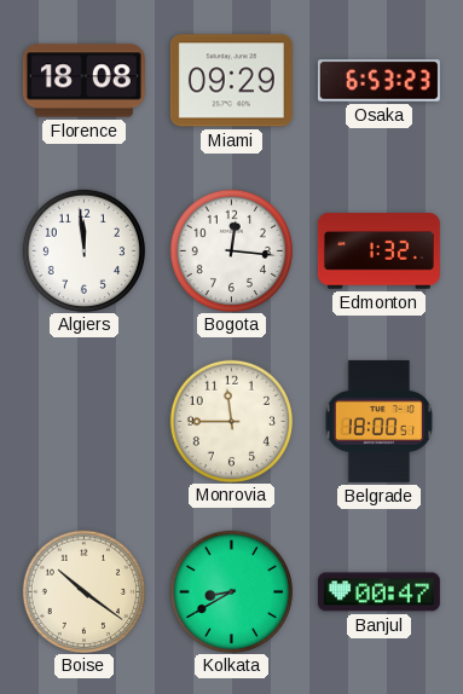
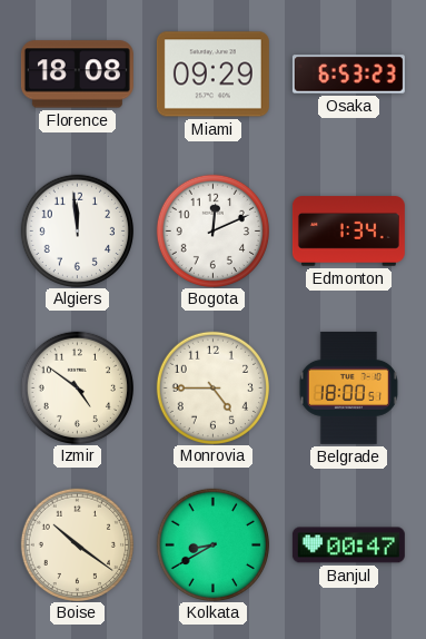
Bogota: 12:16 -> 12:11 (212, 230)
Edmonton: 1:32 -> 1:34 (348, 232)
Izmir: none -> 4:51 (77, 387)
Monrovia: 11:45 -> 4:45 (212, 387)
